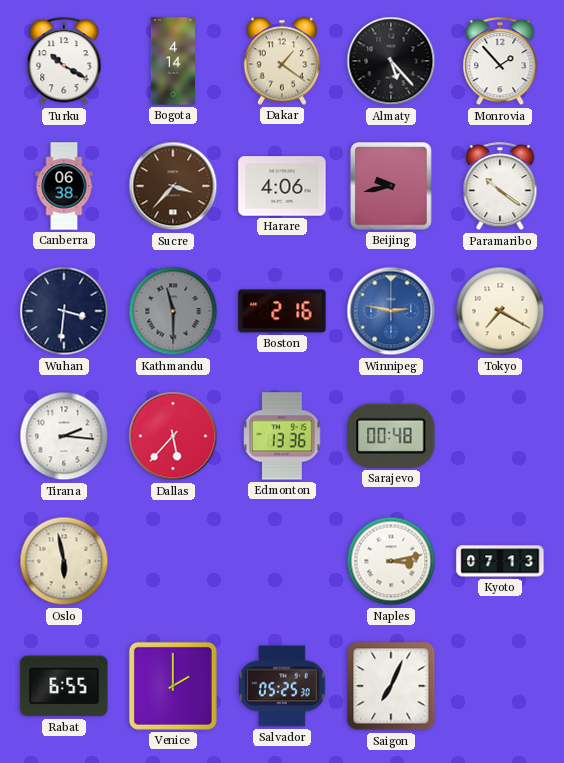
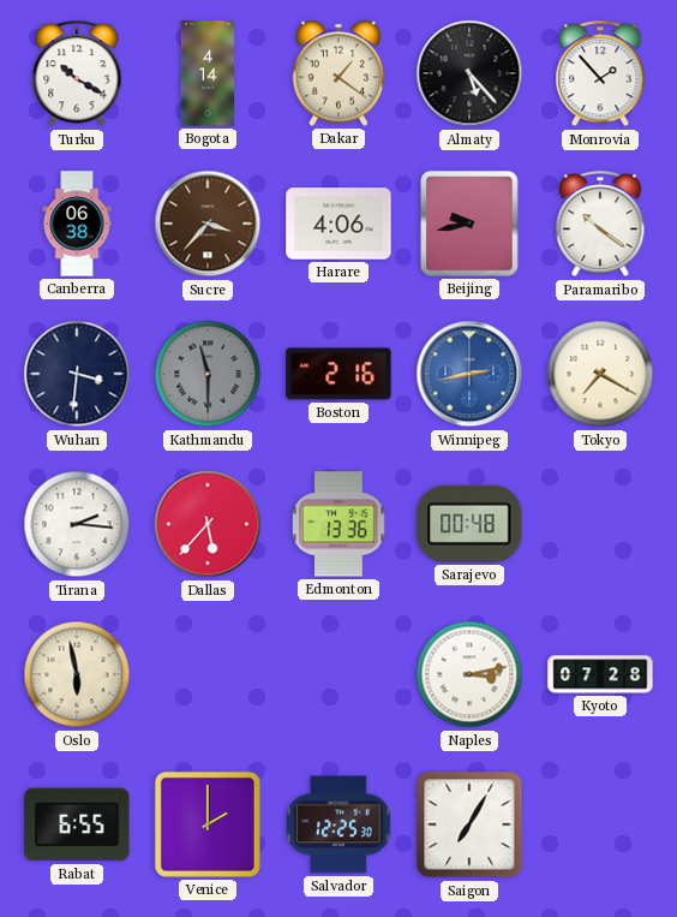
Winnipeg: 2:47 -> 2:43 (469, 374)
Kyoto: 07:13 -> 07:28 (600, 674)
Salvador: 05:25 -> 12:25 (338, 824)
Saigon: 7:04 -> 7:05 (469, 824)
